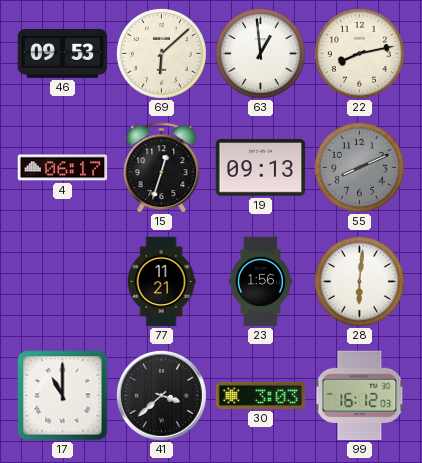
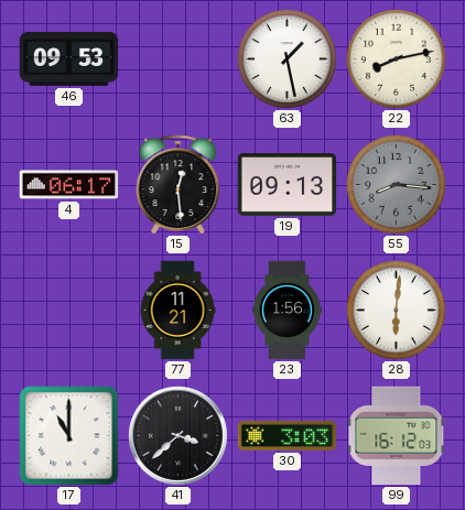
69: 6:08 -> none (161, 53)
63: 12:59 -> 1:28 (286, 58)
15: 12:33 -> 12:29 (179, 185)
55: 8:11 -> 8:16 (396, 184)
